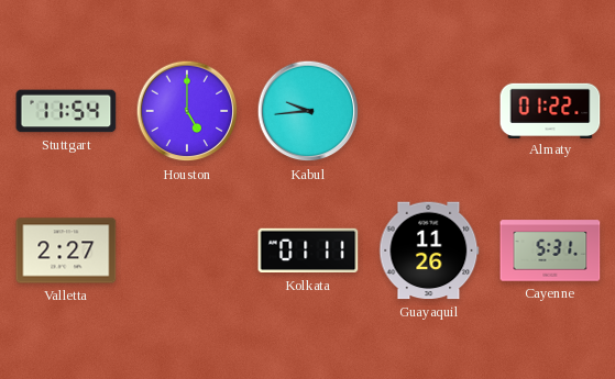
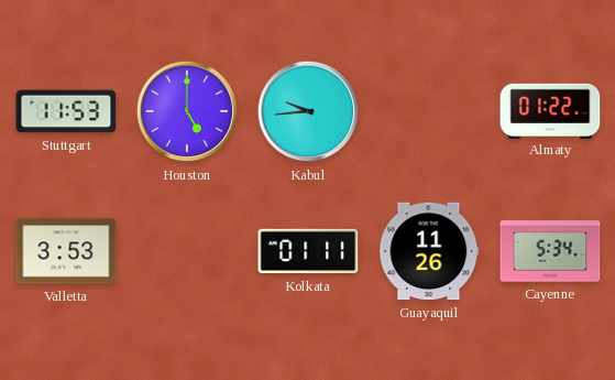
Stuttgart: 11:54 -> 11:53 (66, 111)
Valletta: 2:27 -> 3:53 (66, 251)
Cayenne: 5:31 -> 5:34 (550, 251)
